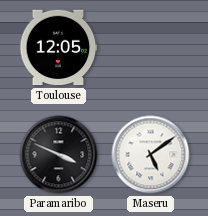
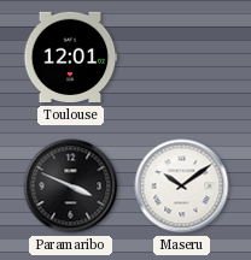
Toulouse: 12:05 -> 12:01 (70, 58)
Maseru: 5:09 -> 10:09 (182, 187)
